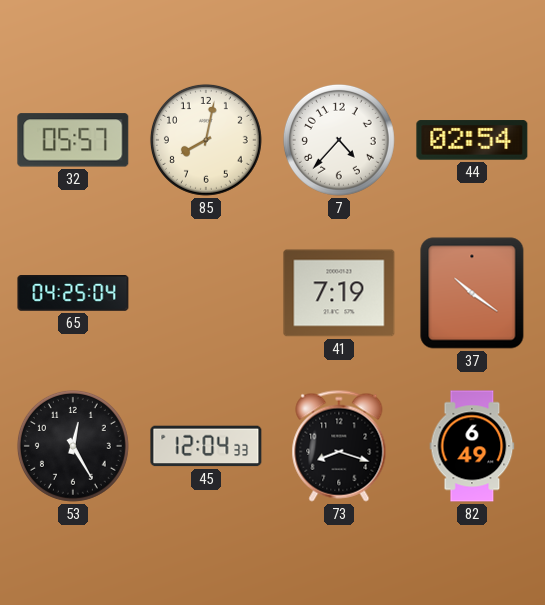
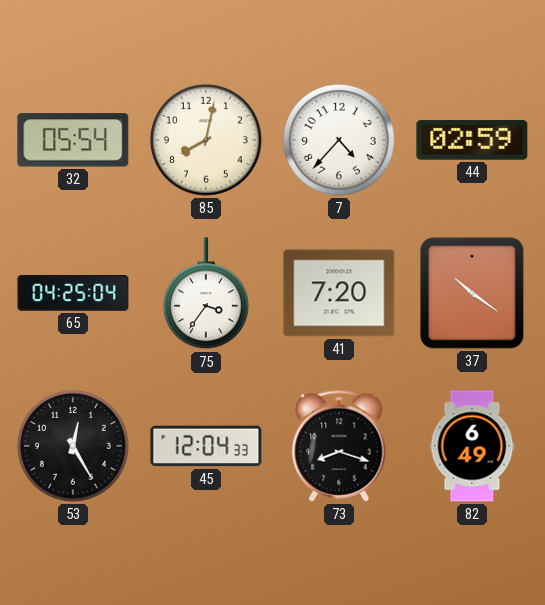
32: 05:57 -> 05:54 (73, 140)
44: 02:54 -> 02:59 (472, 140)
75: none -> 3:36 (206, 294)
41: 7:19 -> 7:20 (339, 293)
